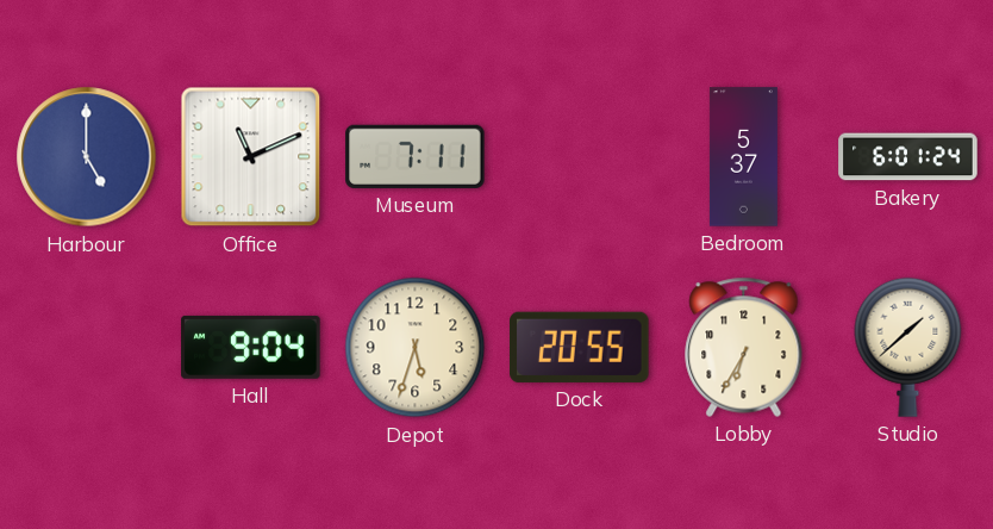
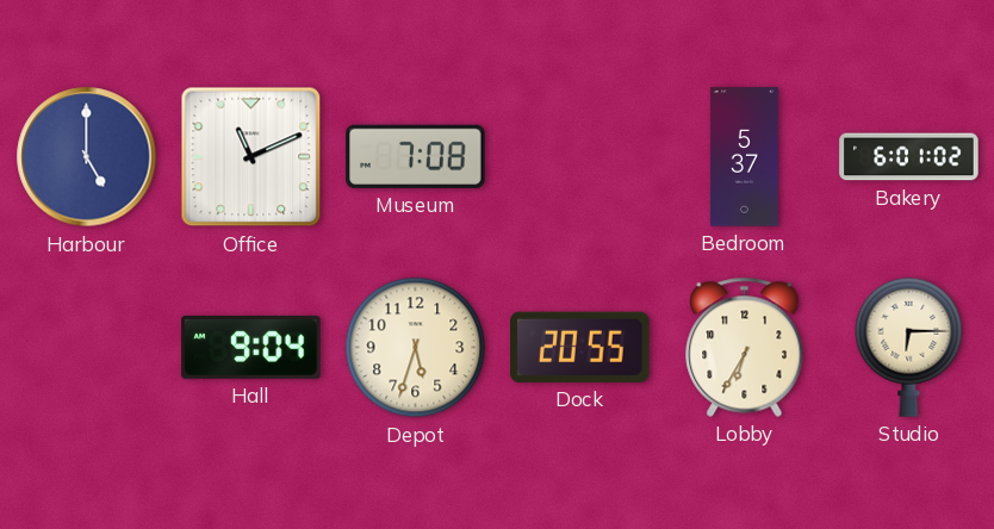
Museum: 7:11 -> 7:08 (416, 156)
Bakery: 6:01:24 -> 6:01:02 (909, 157)
Studio: 1:38 -> 6:15 (909, 347)
